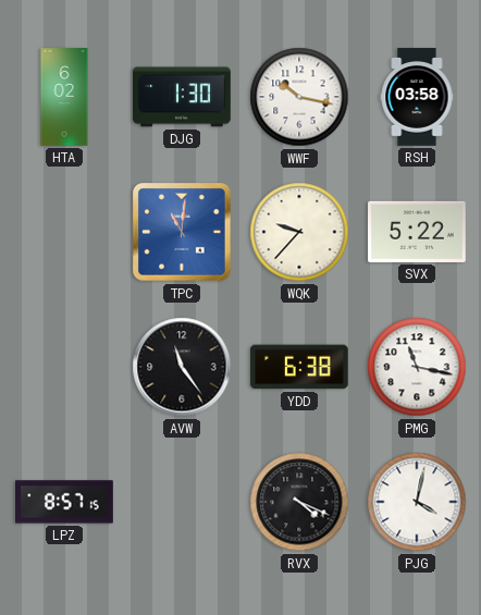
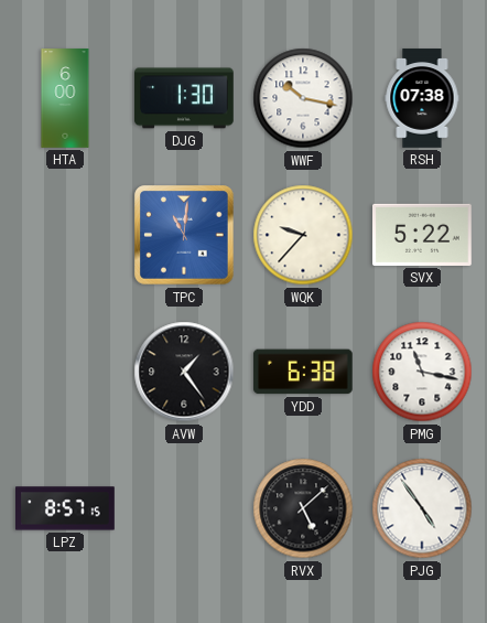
HTA: 6:02 -> 6:00 (65, 98)
RSH: 03:58 -> 07:38 (422, 98)
AVW: 11:24 -> 1:24 (184, 372)
RVX: 4:19 -> 5:08 (303, 508)
PJG: 4:02 -> 4:54 (422, 508)
